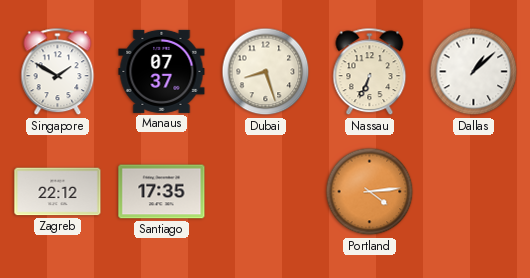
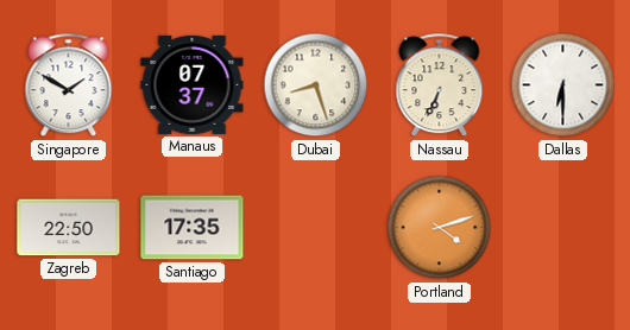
Dallas: 1:08 -> 6:30 (563, 85)
Zagreb: 22:12 -> 22:50 (69, 228)
Portland: 4:14 -> 4:12 (440, 228)
